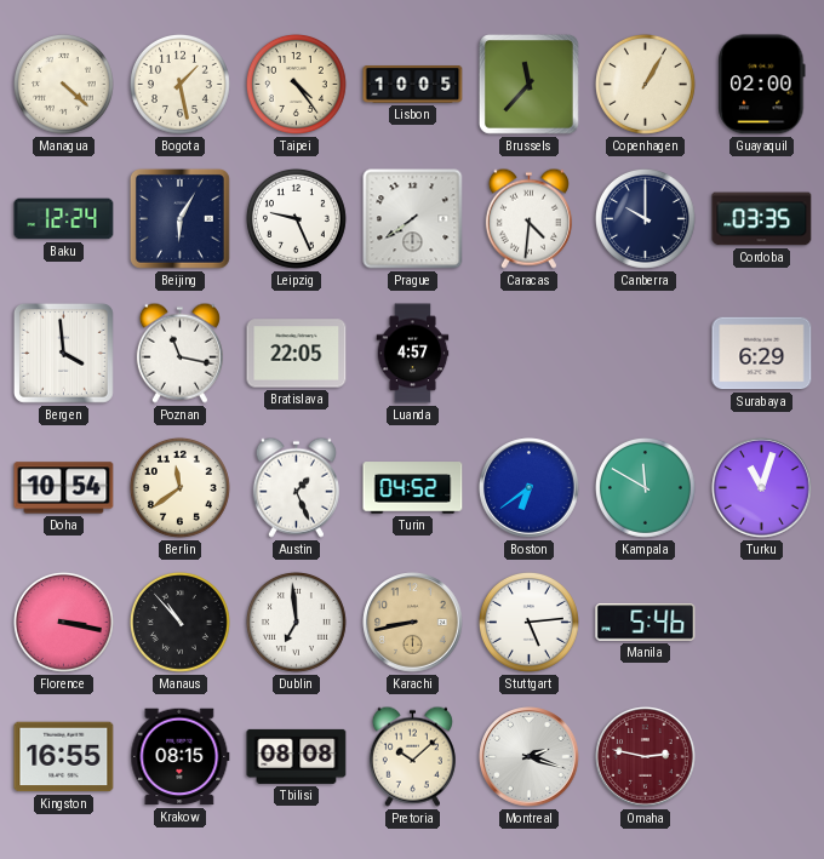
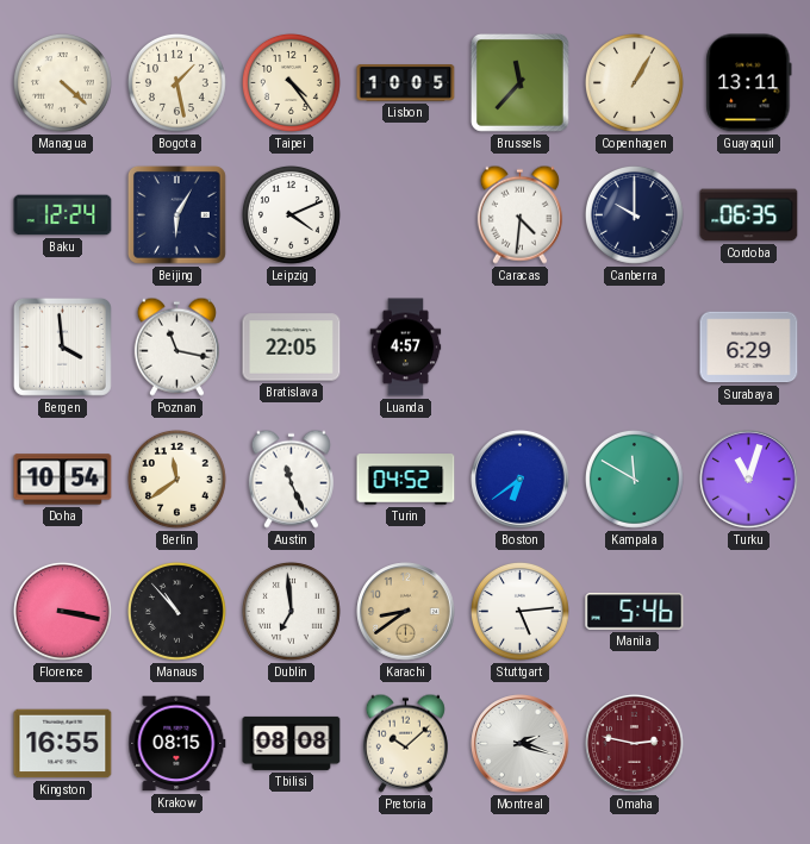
Guayaquil: 02:00 -> 13:11 (749, 83)
Leipzig: 9:26 -> 4:11 (291, 214)
Prague: 7:39 -> none (413, 219)
Cordoba: 03:35 -> 06:35 (749, 215)
Austin: 1:26 -> 11:26 (291, 479)
Karachi: 8:43 -> 8:39 (406, 612)
